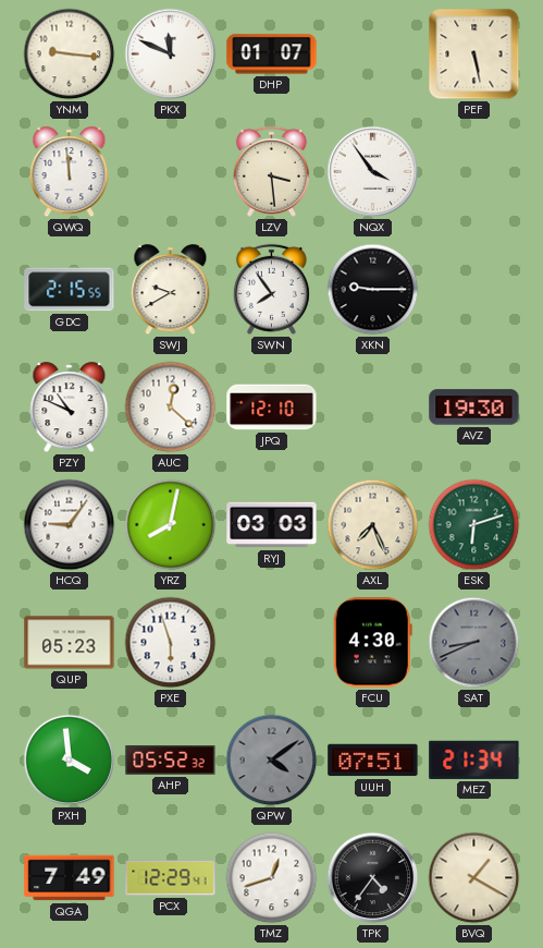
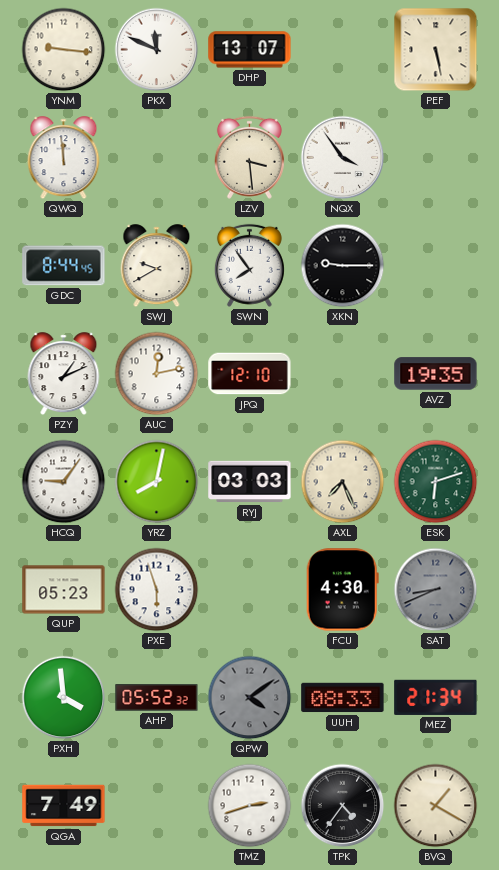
DHP: 01:07 -> 13:07 (250, 50)
GDC: 2:15 -> 8:44 (64, 266)
PZY: 10:49 -> 1:11 (64, 374)
AUC: 12:22 -> 12:13 (157, 374)
AVZ: 19:30 -> 19:35 (436, 374)
UUH: 07:51 -> 08:33 (343, 698)
PCX: 12:29 -> none (171, 878)
TMZ: 12:42 -> 2:42 (250, 806)
